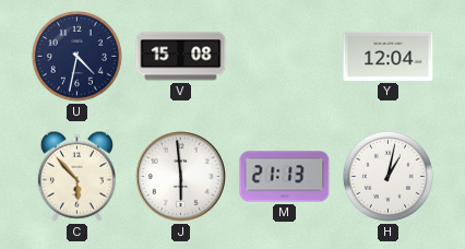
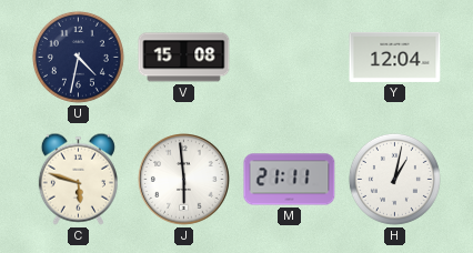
C: 5:53 -> 5:48 (78, 179)
M: 21:13 -> 21:11 (290, 180)
